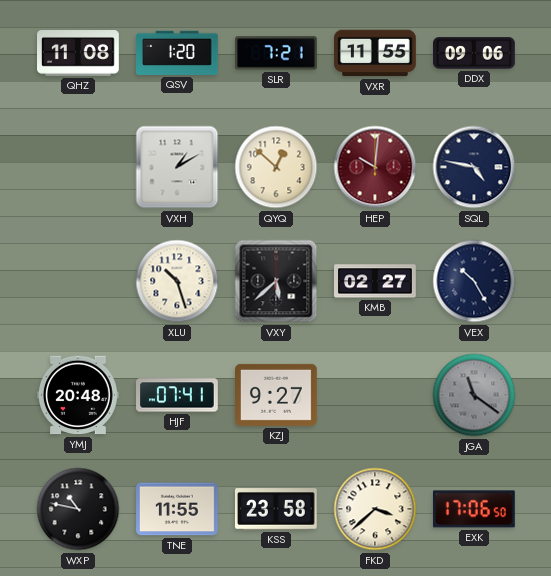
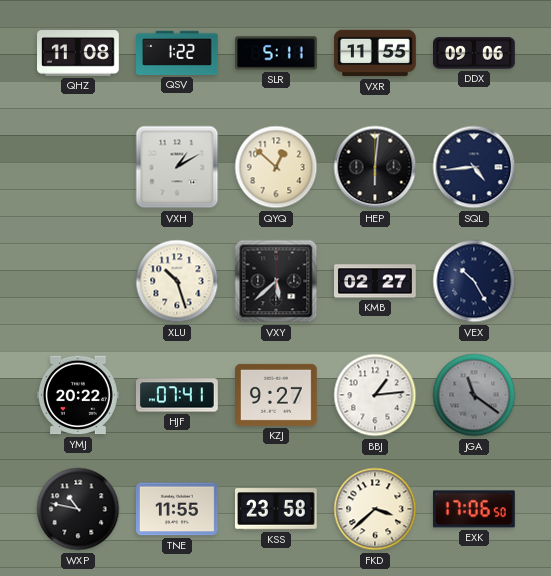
QSV: 1:20 -> 1:22 (178, 53)
SLR: 7:21 -> 5:11 (277, 53)
HEP: 10:01 -> 6:01 (375, 167)
HEP dial: burgundy -> black (375, 167)
SQL: 4:47 -> 4:44 (474, 167)
YMJ: 20:48 -> 20:22 (79, 395)
BBJ: none -> 1:14 (375, 395)
